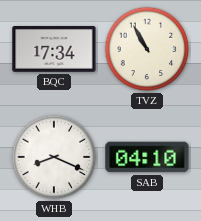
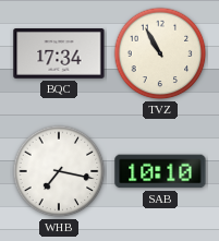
WHB: 8:19 -> 7:17 (59, 171)
SAB: 04:10 -> 10:10 (160, 171)
